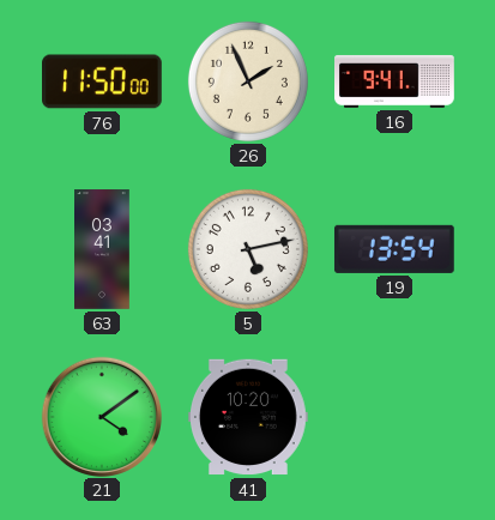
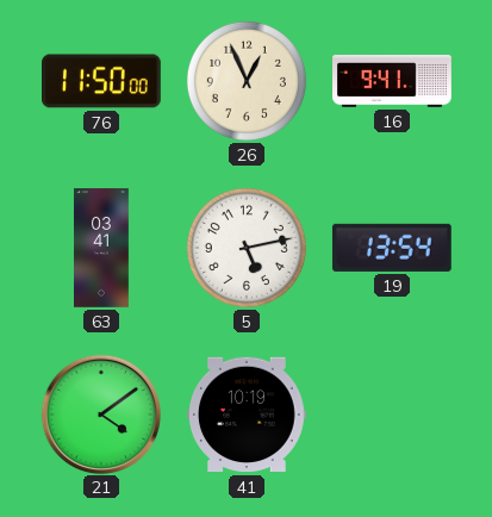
26: 1:56 -> 12:56 (247, 81)
41: 10:20 -> 10:19 (248, 415)
